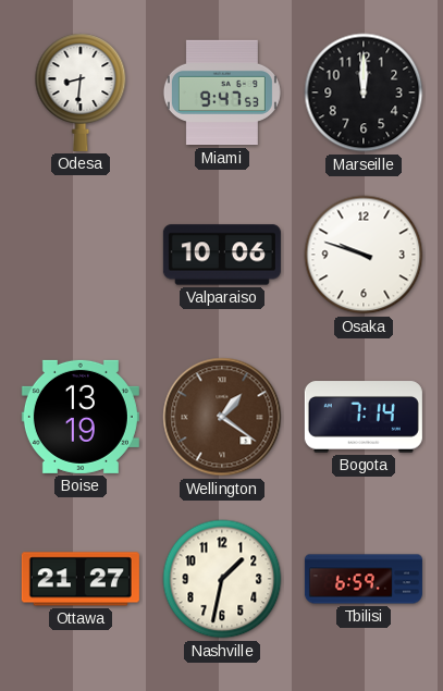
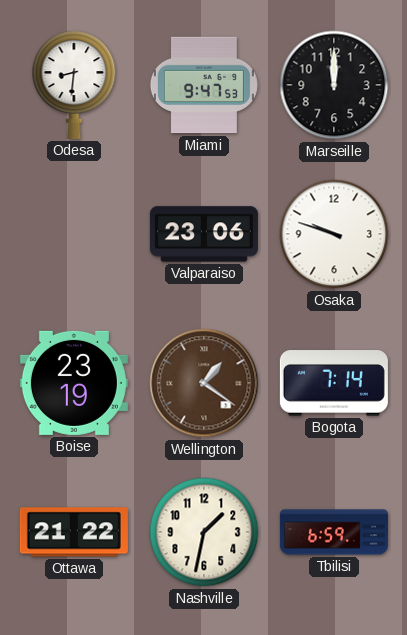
Valparaiso: 10:06 -> 23:06 (204, 234)
Boise: 13:19 -> 23:19 (74, 383)
Ottawa: 21:27 -> 21:22 (74, 532)
